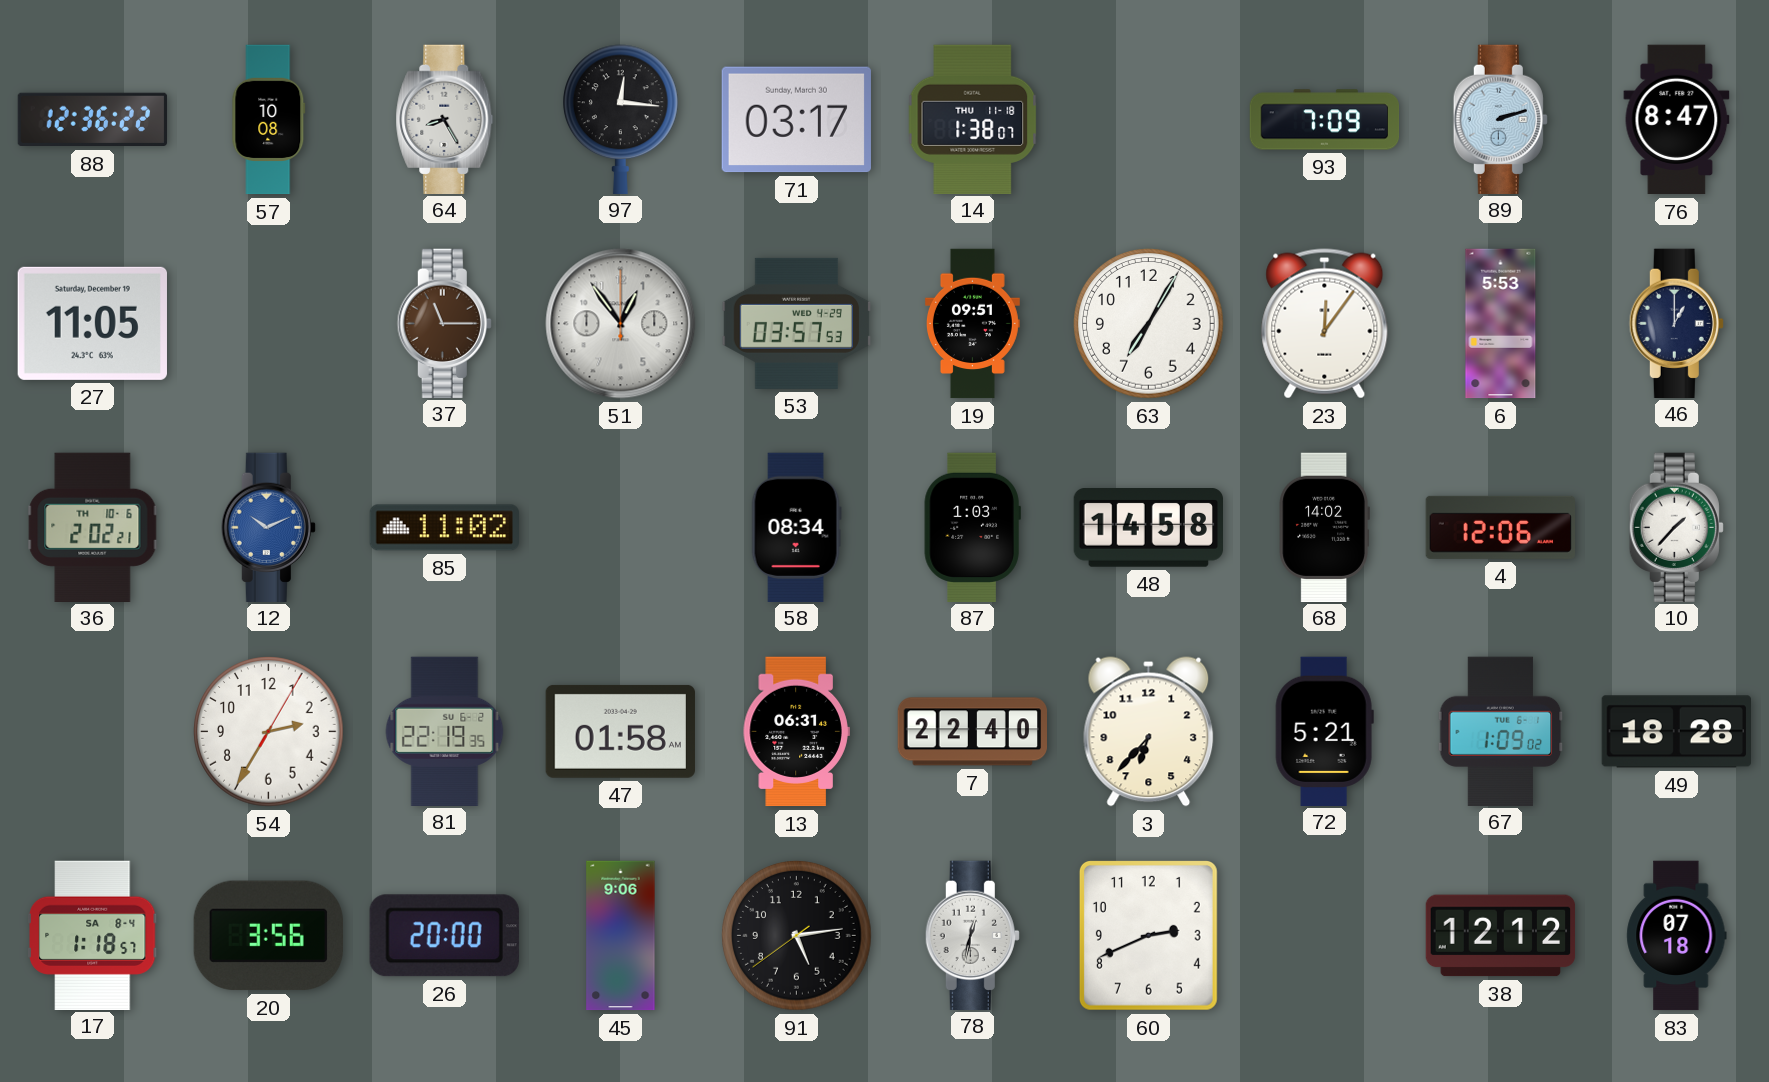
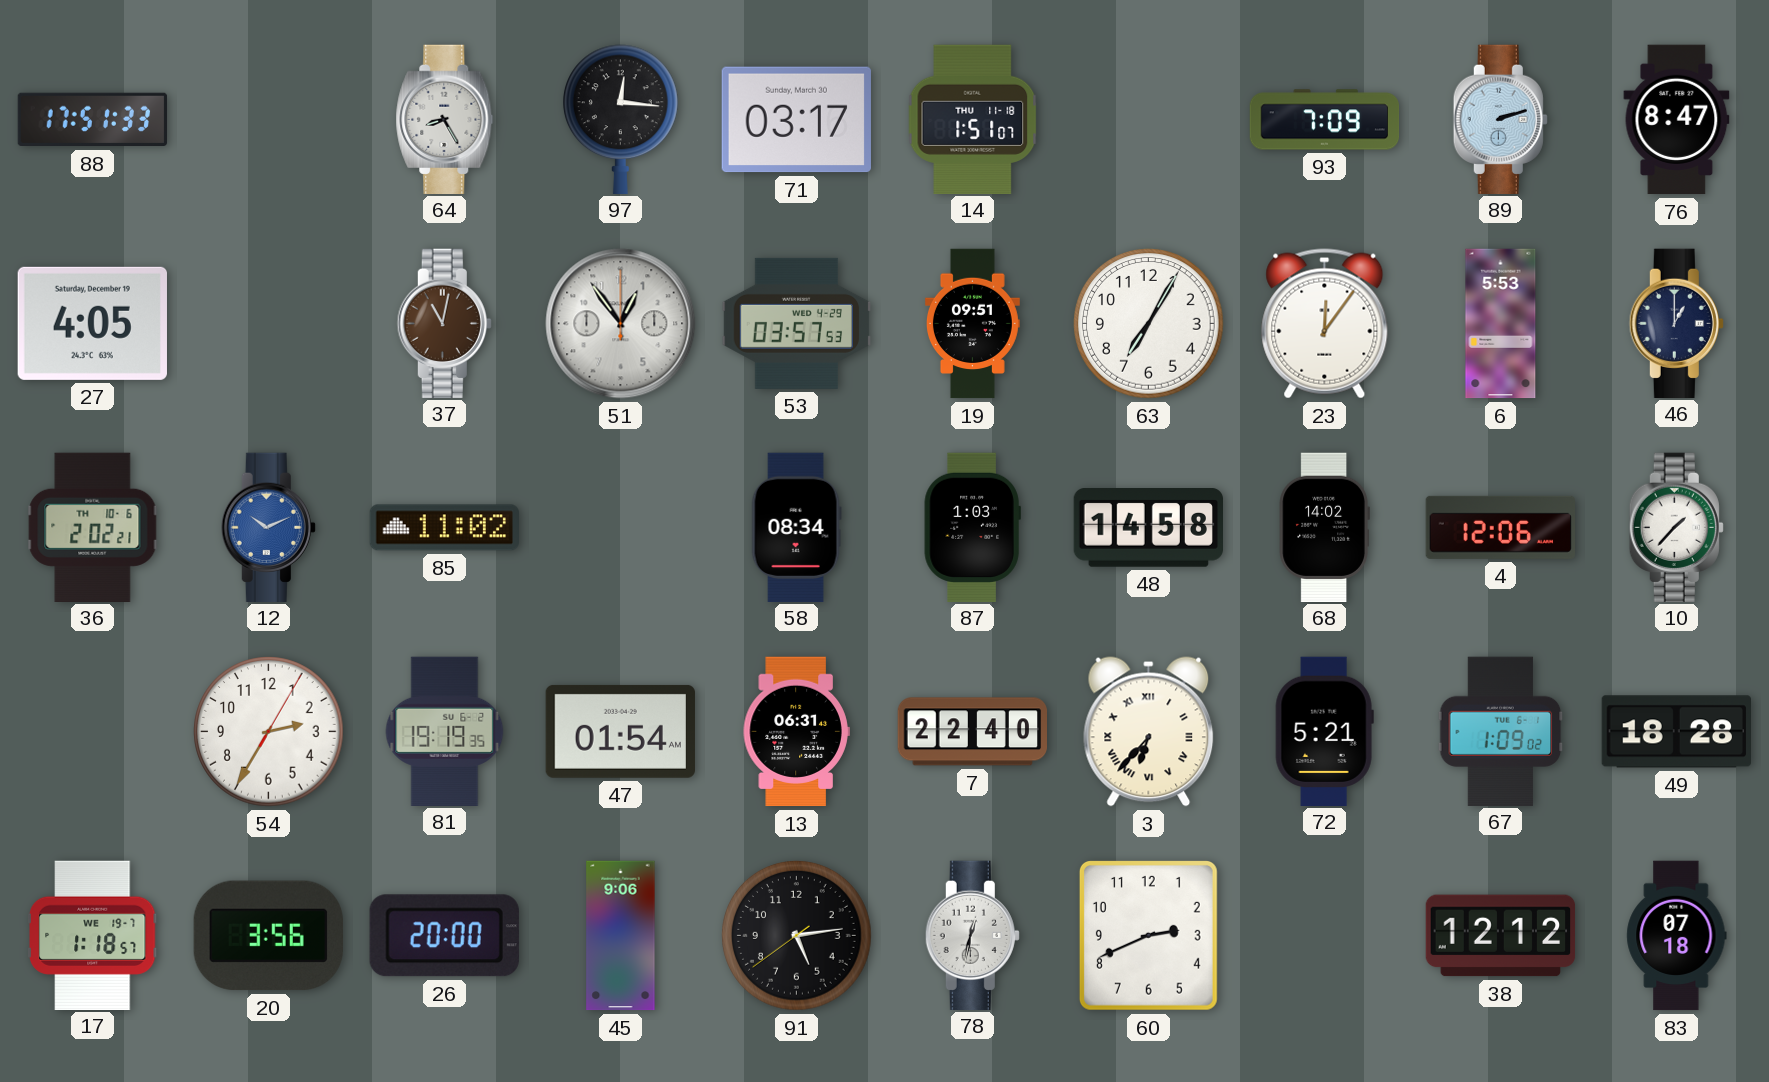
88: 12:36 -> 17:51 (93, 120)
57: 10:08 -> none (269, 120)
14: 1:38 -> 1:51 (973, 119)
27: 11:05 -> 4:05 (92, 323)
37: 11:15 -> 11:02 (444, 323)
81: 22:19 -> 19:19 (445, 731)
47: 01:58 -> 01:54 (620, 731)
3 numerals: Arabic -> Roman (1149, 732)
17 date: SA 8-4 -> WE 19-7 (93, 935)
